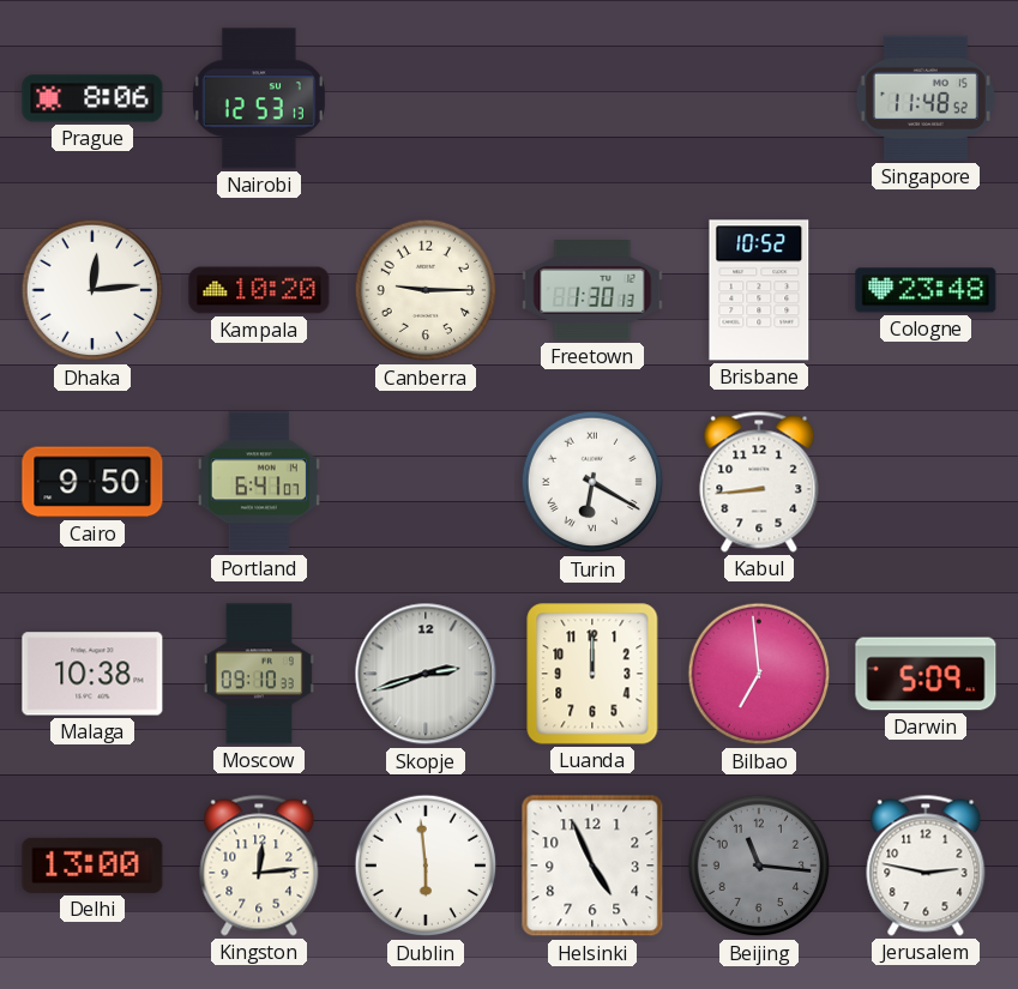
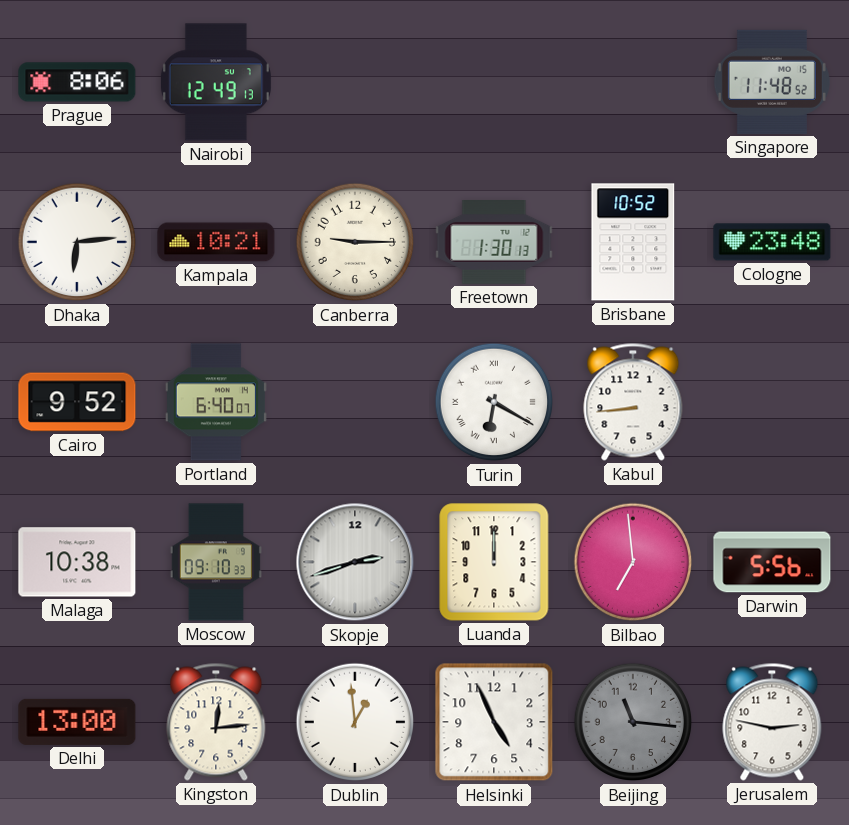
Nairobi: 12:53 -> 12:49 (216, 82)
Dhaka: 12:14 -> 6:14 (77, 242)
Kampala: 10:20 -> 10:21 (216, 242)
Cairo: 9:50 -> 9:52 (77, 402)
Portland: 6:41 -> 6:40 (216, 402)
Darwin: 5:09 -> 5:56 (772, 562)
Dublin: 5:59 -> 12:59 (355, 722)
